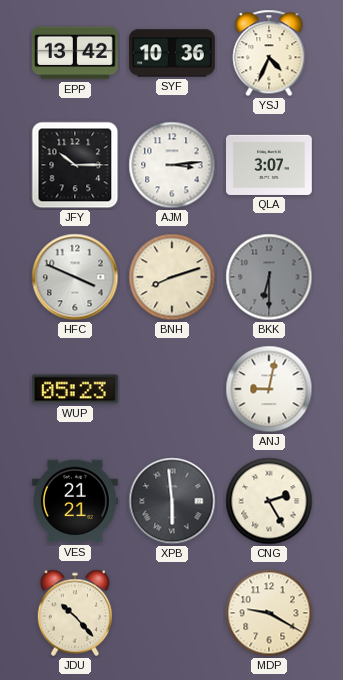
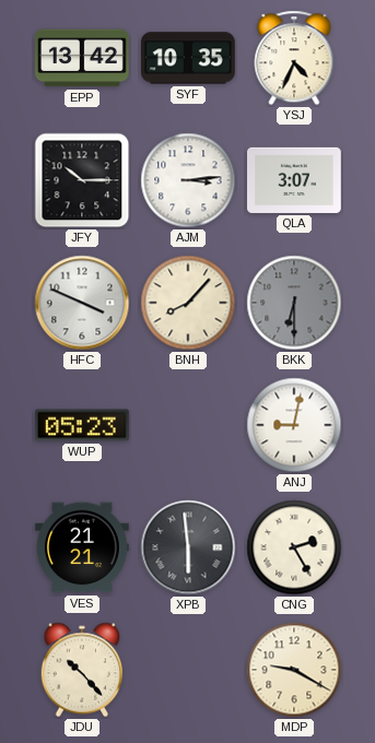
SYF: 10:36 -> 10:35 (188, 58)
BNH: 8:12 -> 8:07 (188, 303)
